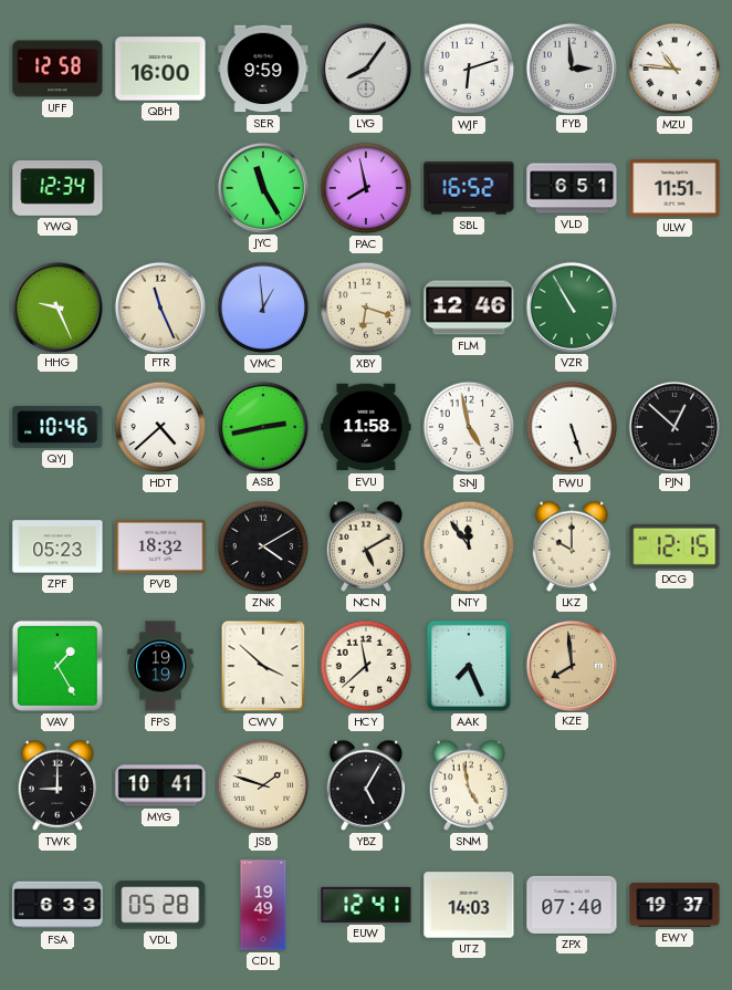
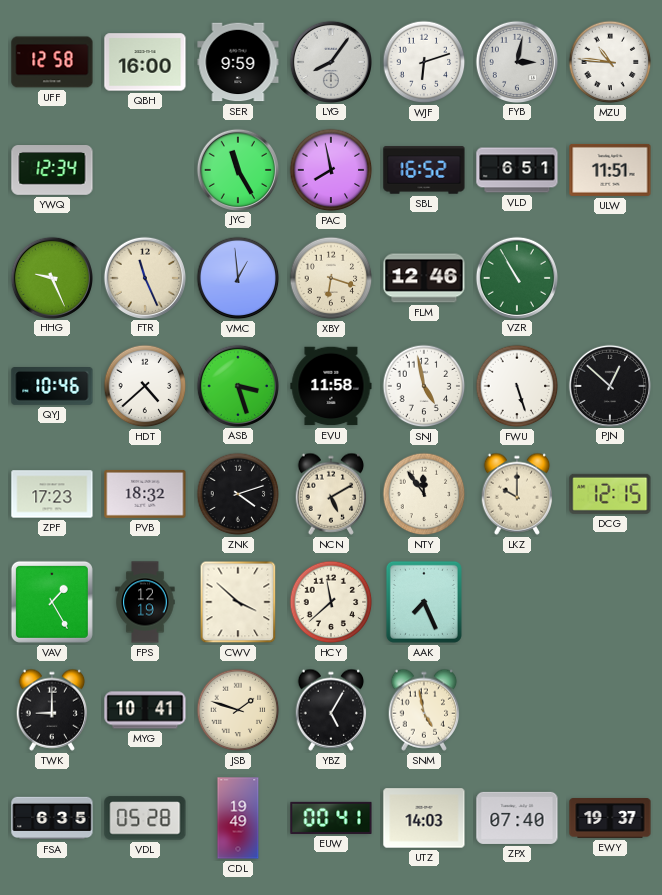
FYB: 2:59 -> 3:02 (516, 61)
ASB: 2:43 -> 3:27 (237, 385)
ZPF: 05:23 -> 17:23 (52, 494)
ZNK: 4:10 -> 4:12 (238, 494)
FPS: 19:19 -> 12:19 (145, 602)
KZE: 7:59 -> none (571, 665)
FSA: 6:33 -> 6:35 (52, 818)
EUW: 12:41 -> 00:41 (331, 818)
